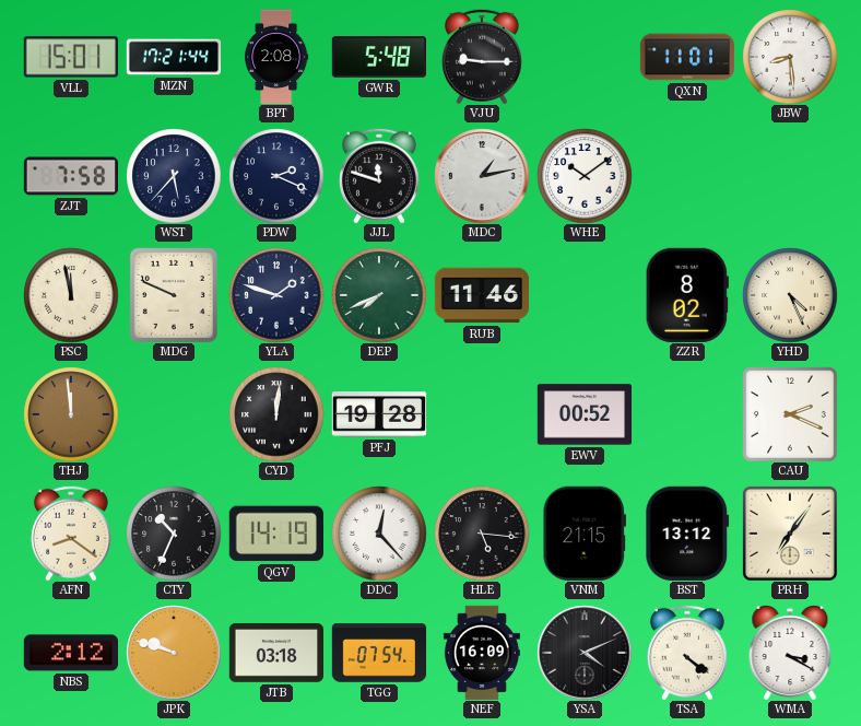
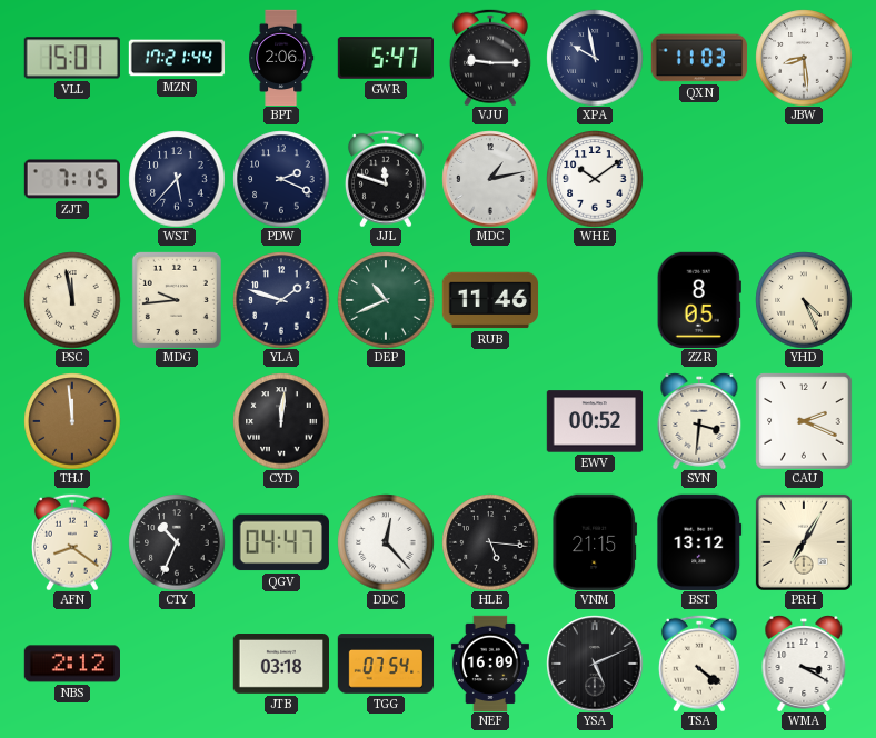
BPT: 2:08 -> 2:06 (281, 58)
GWR: 5:48 -> 5:47 (385, 58)
XPA: none -> 9:58 (595, 58)
QXN: 11:01 -> 11:03 (699, 58)
ZJT: 7:58 -> 7:15 (71, 179)
MDG: 9:49 -> 9:44 (177, 300)
DEP: 7:41 -> 10:41 (386, 300)
ZZR: 8:02 -> 8:05 (699, 299)
PFJ: 19:28 -> none (379, 414)
SYN: none -> 3:31 (699, 421)
QGV: 14:19 -> 04:47 (281, 542)
PRH: 7:06 -> 7:05 (804, 542)
JPK: 9:48 -> none (174, 653)
YSA: 4:11 -> 5:11 (595, 664)
